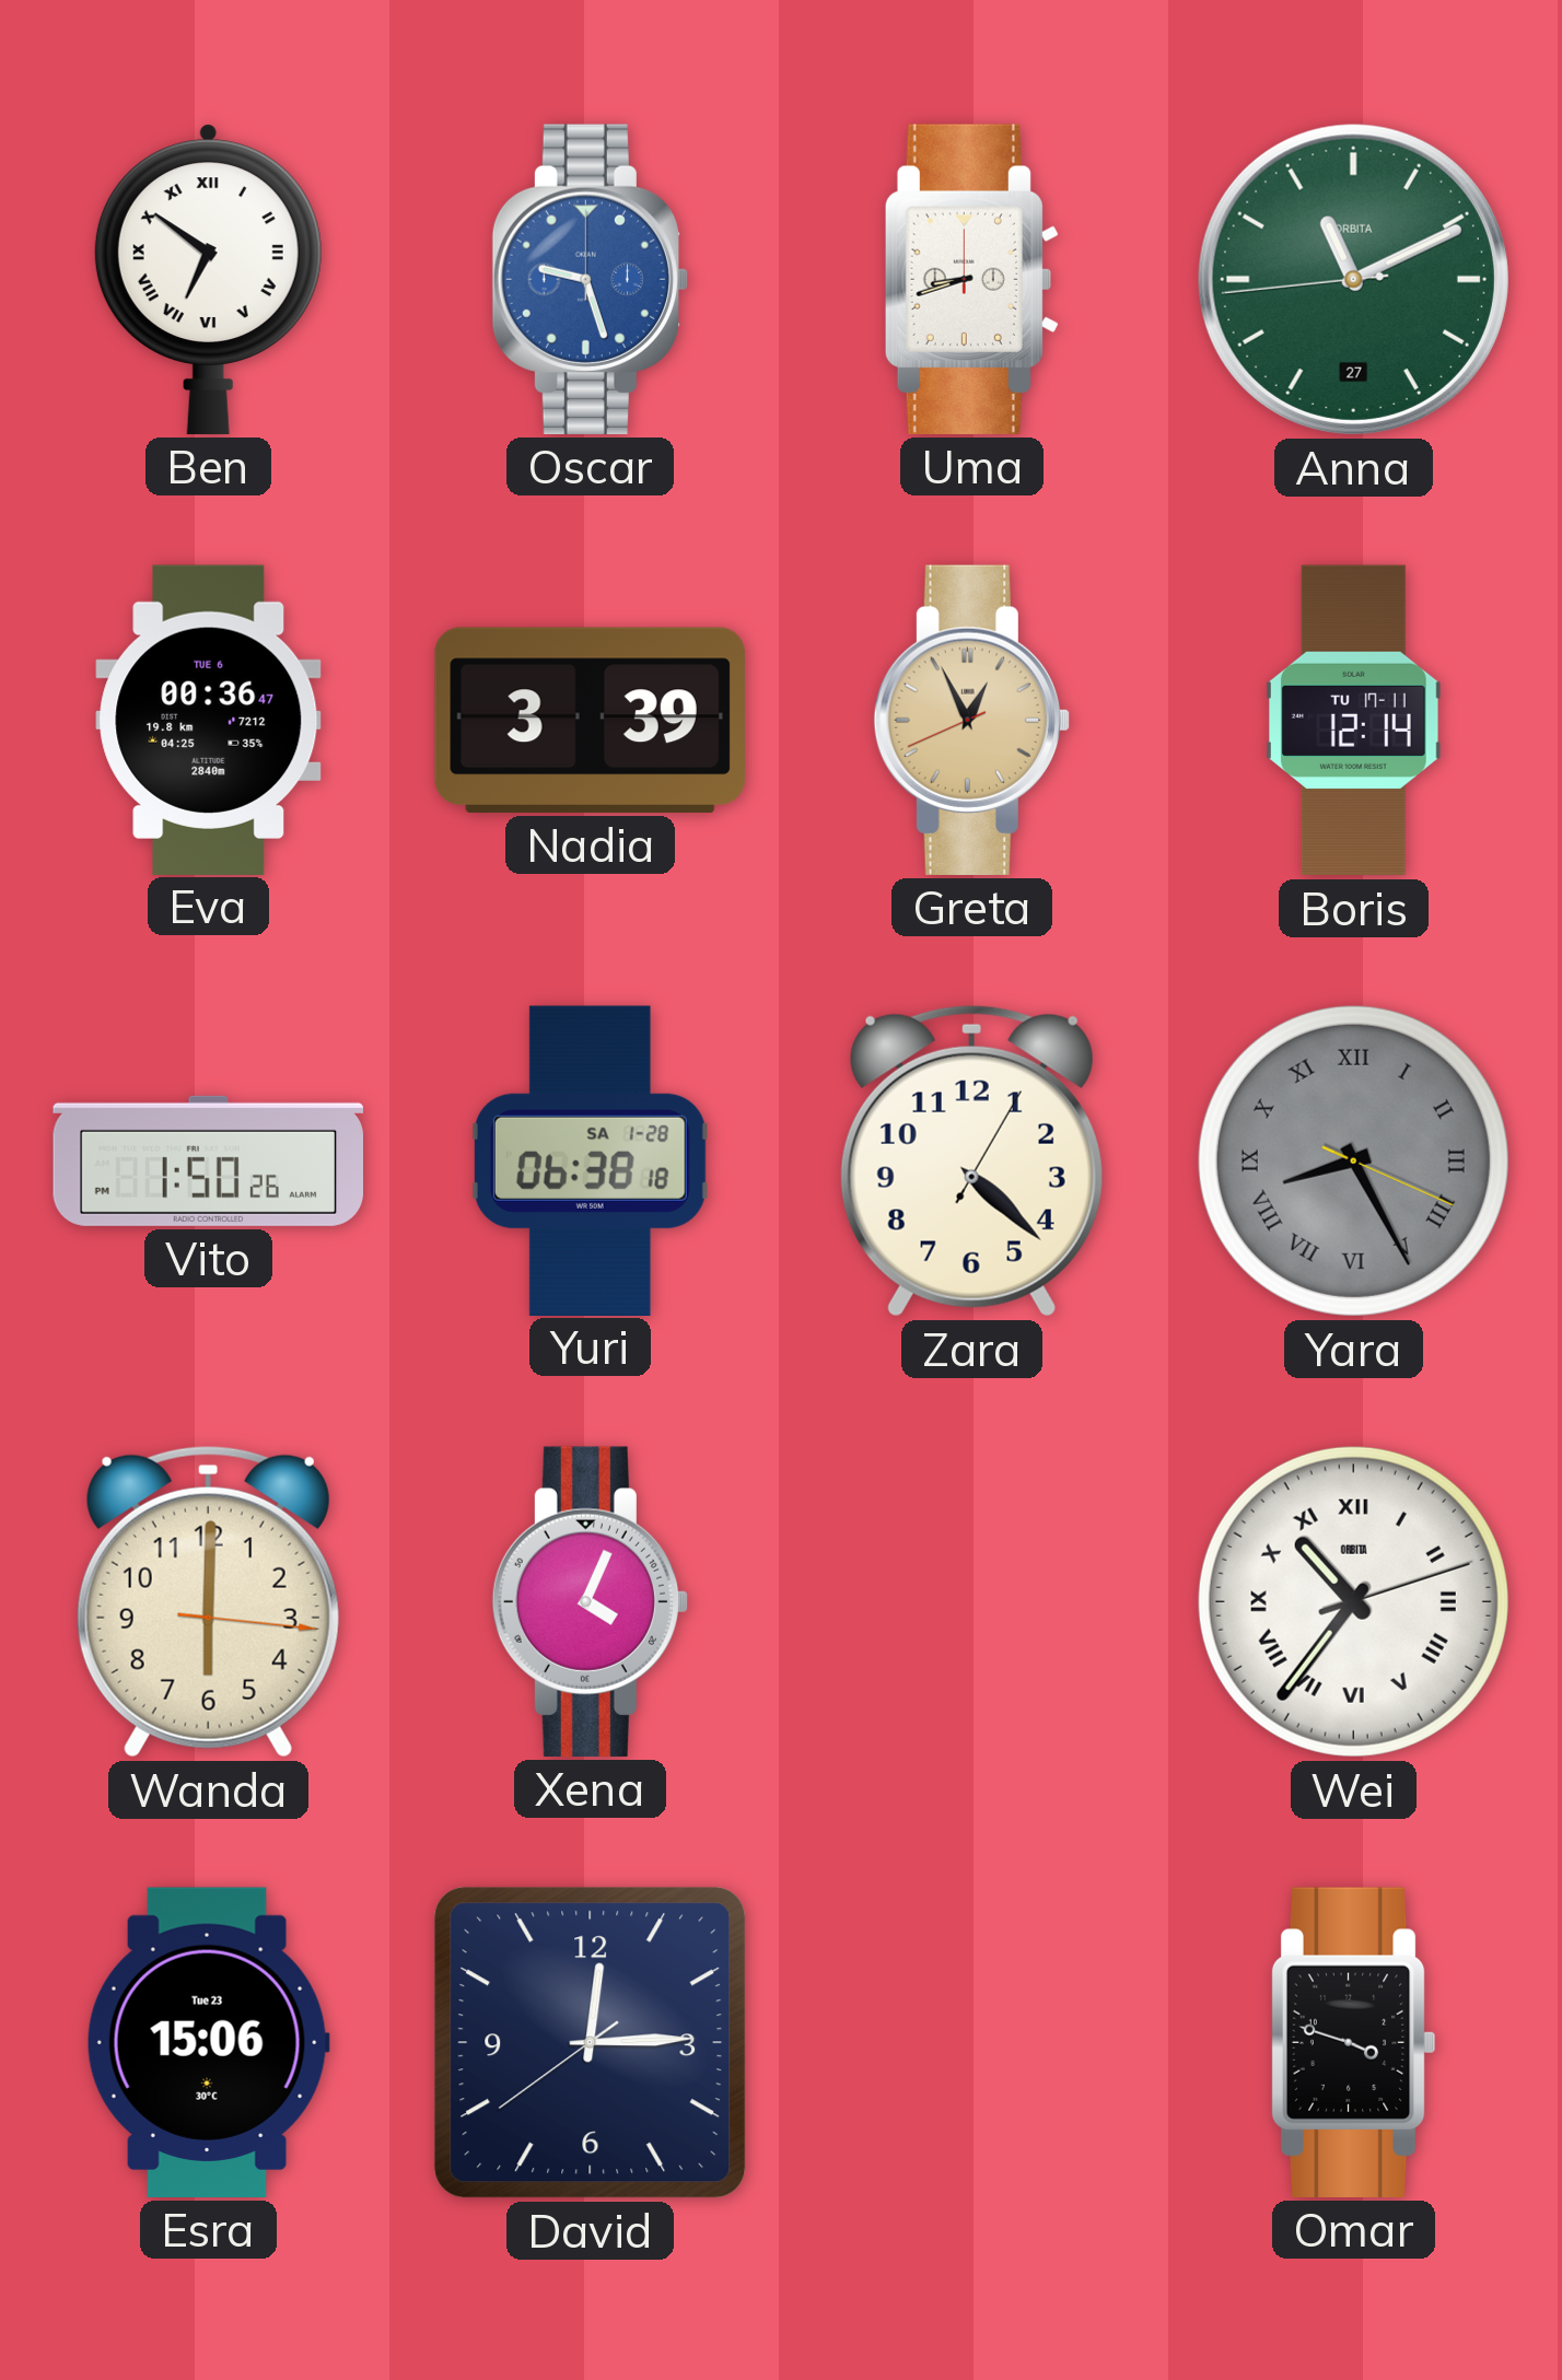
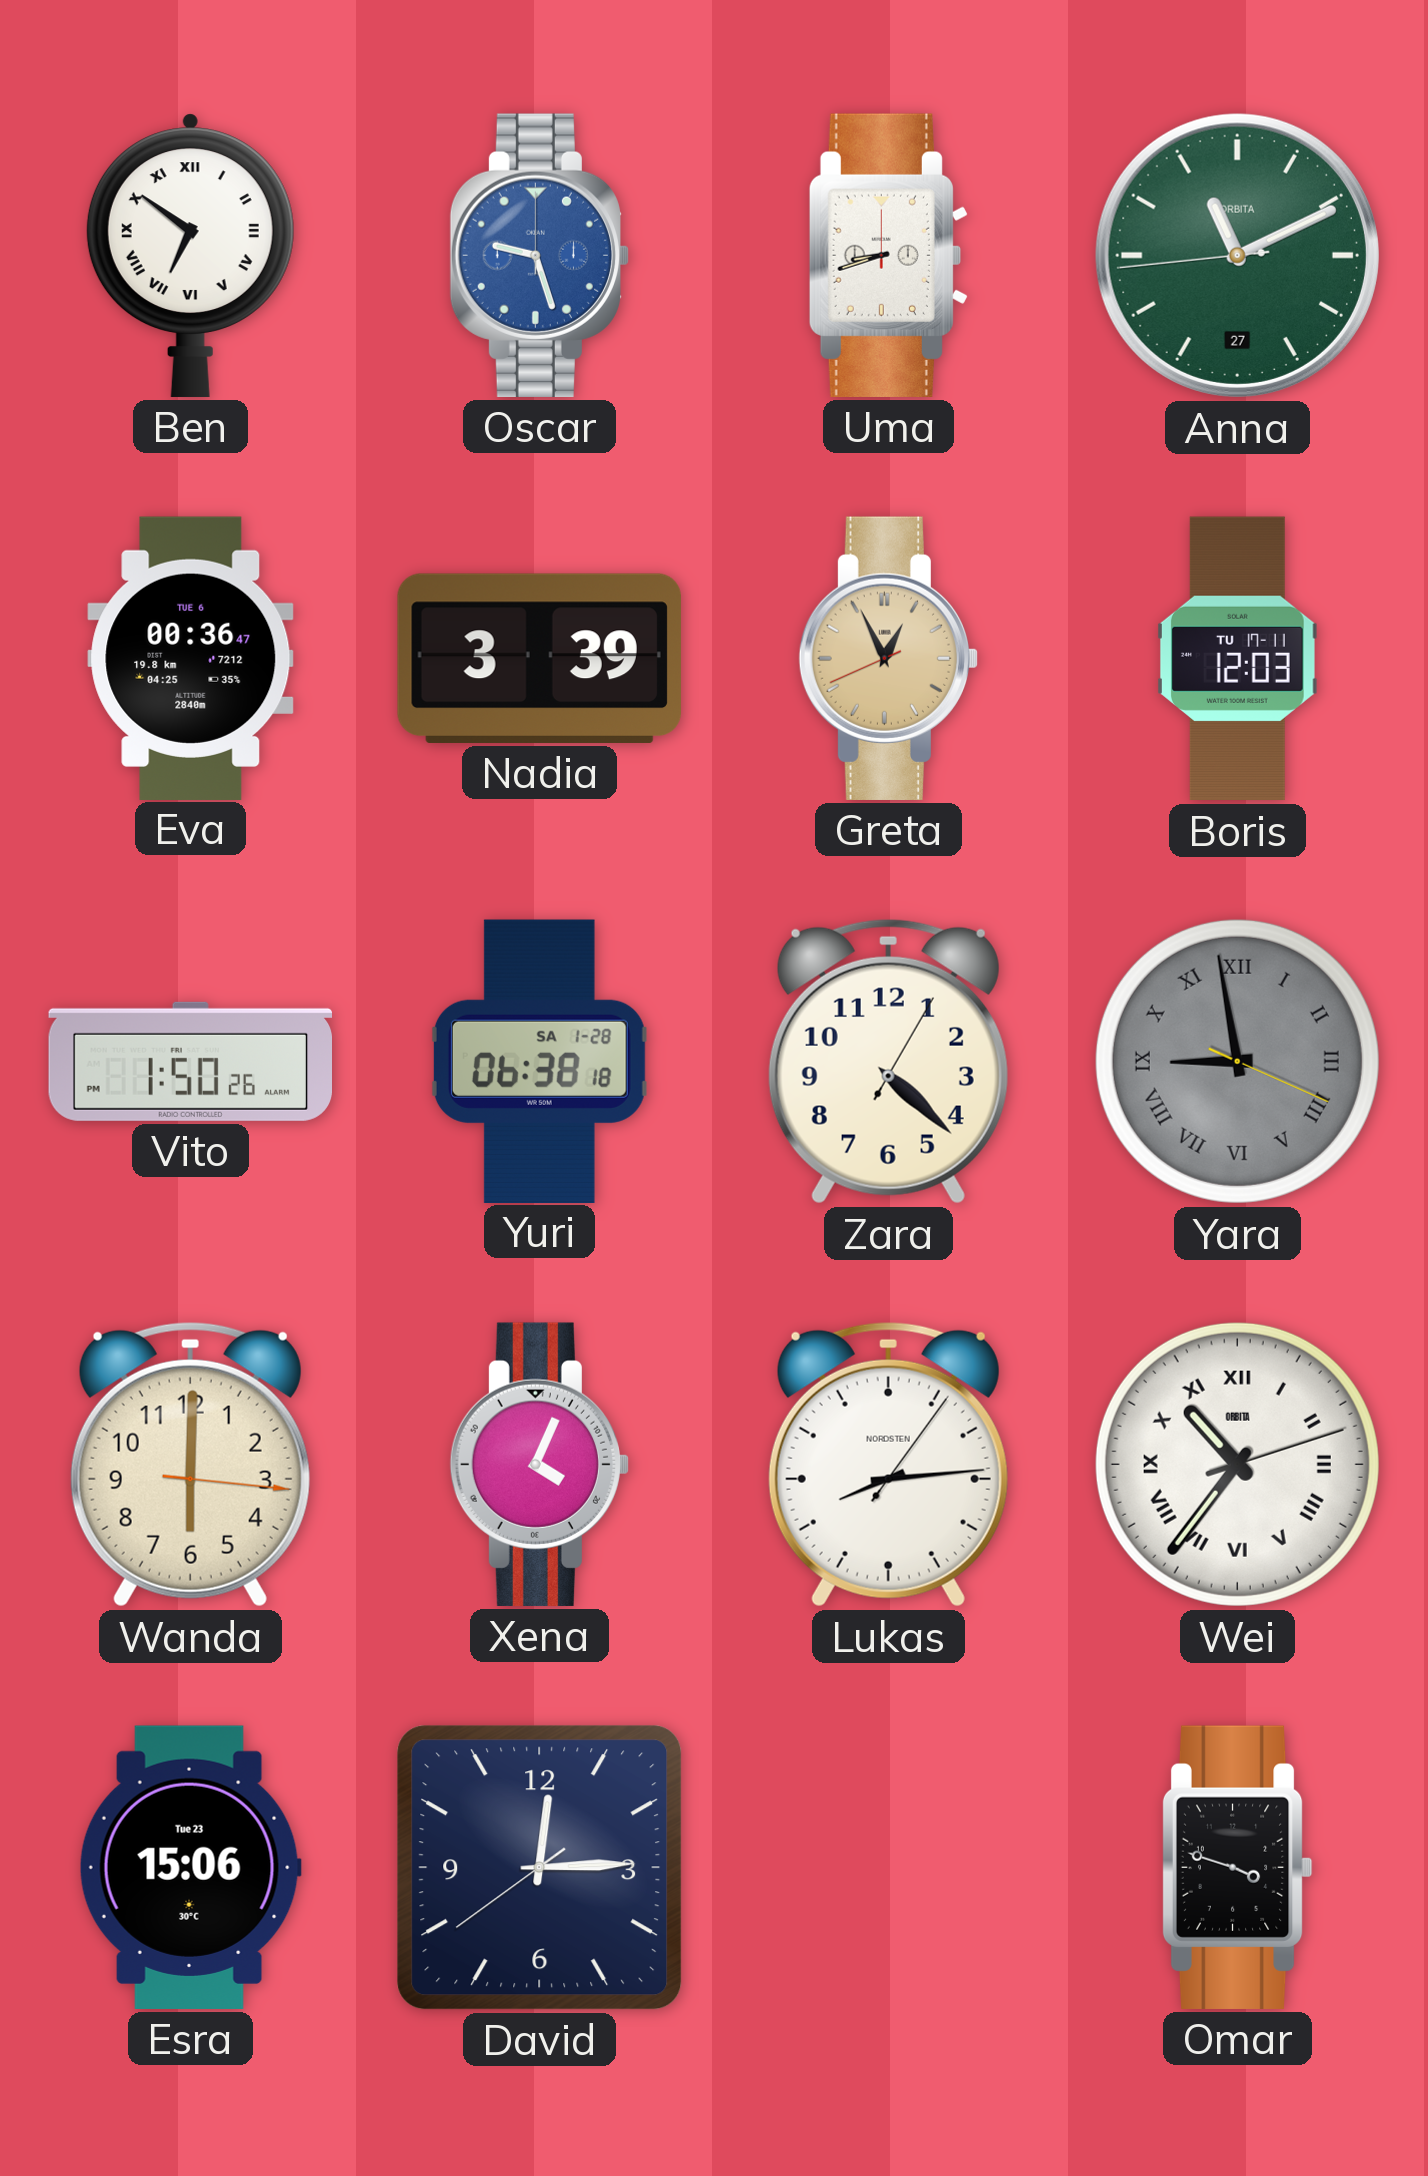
Boris: 12:14 -> 12:03 (1237, 659)
Yara: 8:25 -> 8:58 (1237, 1061)
Lukas: none -> 8:14 (888, 1464)
